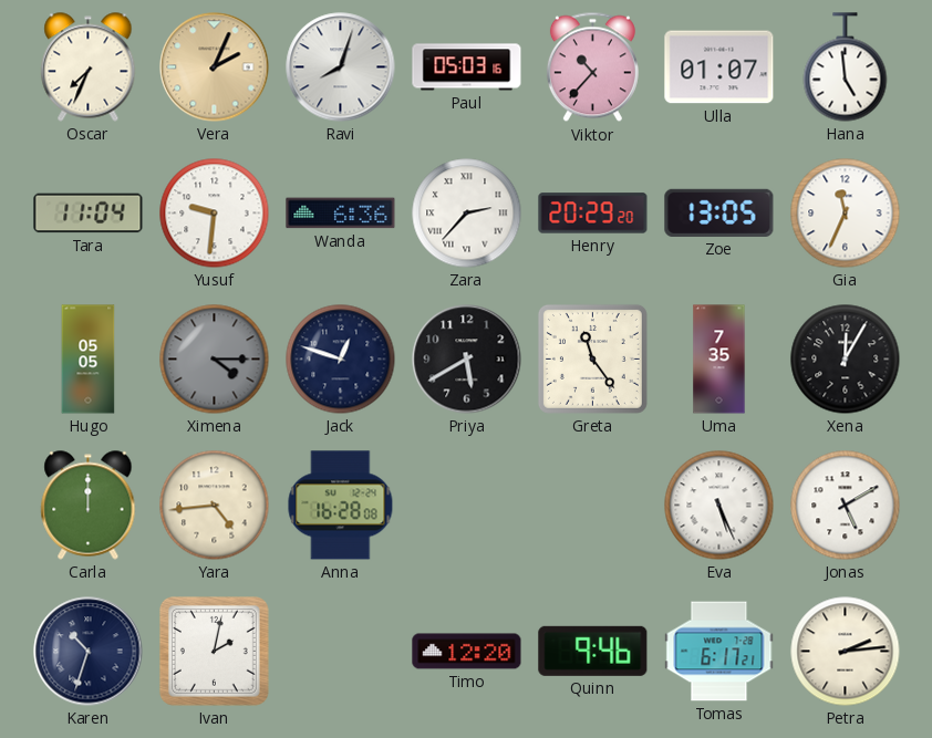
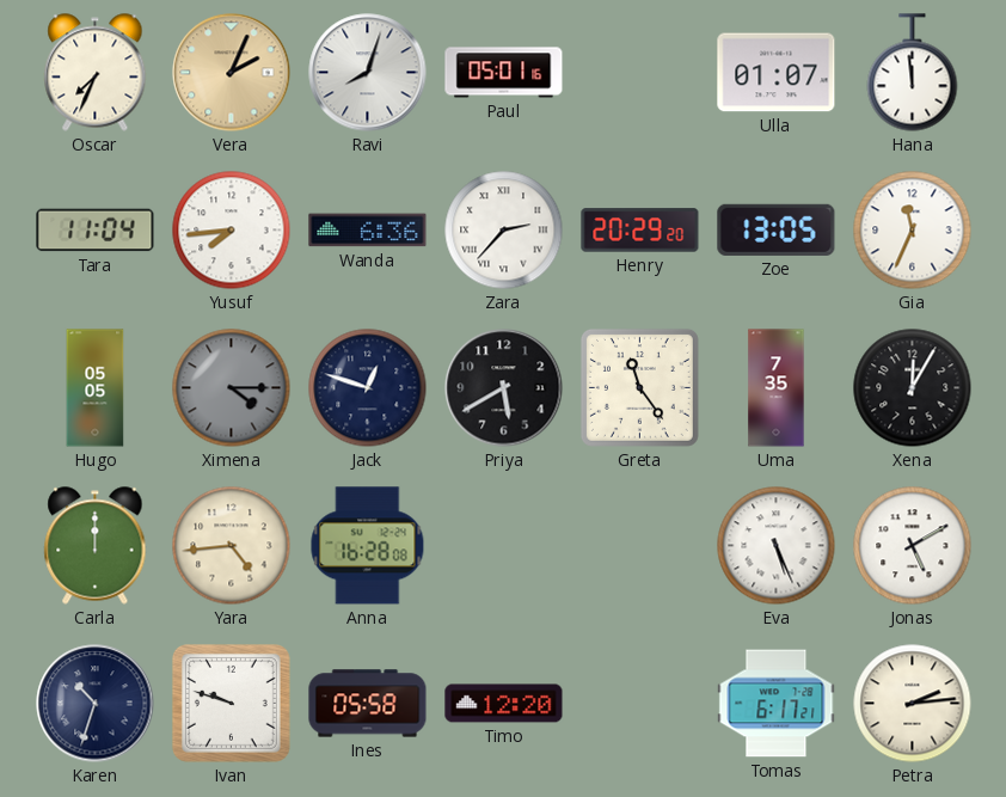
Paul: 05:03 -> 05:01 (504, 73)
Viktor: 10:37 -> none (592, 67)
Hana: 4:59 -> 11:59 (913, 73)
Yusuf: 9:31 -> 7:44 (232, 231)
Ivan: 2:02 -> 9:48 (231, 703)
Ines: none -> 05:58 (368, 704)
Quinn: 9:46 -> none (593, 651)
